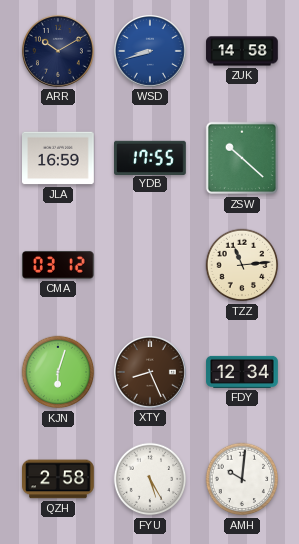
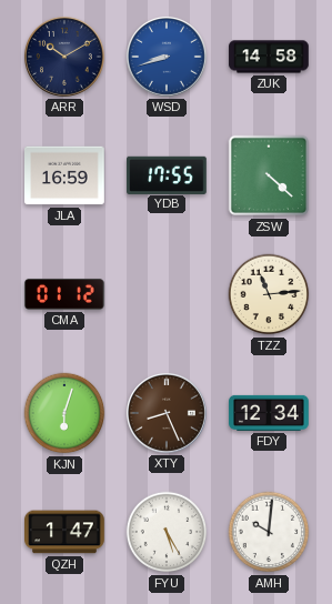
ZSW: 10:22 -> 4:22 (269, 175)
CMA: 03:12 -> 01:12 (66, 294)
QZH: 2:58 -> 1:47 (66, 532)
